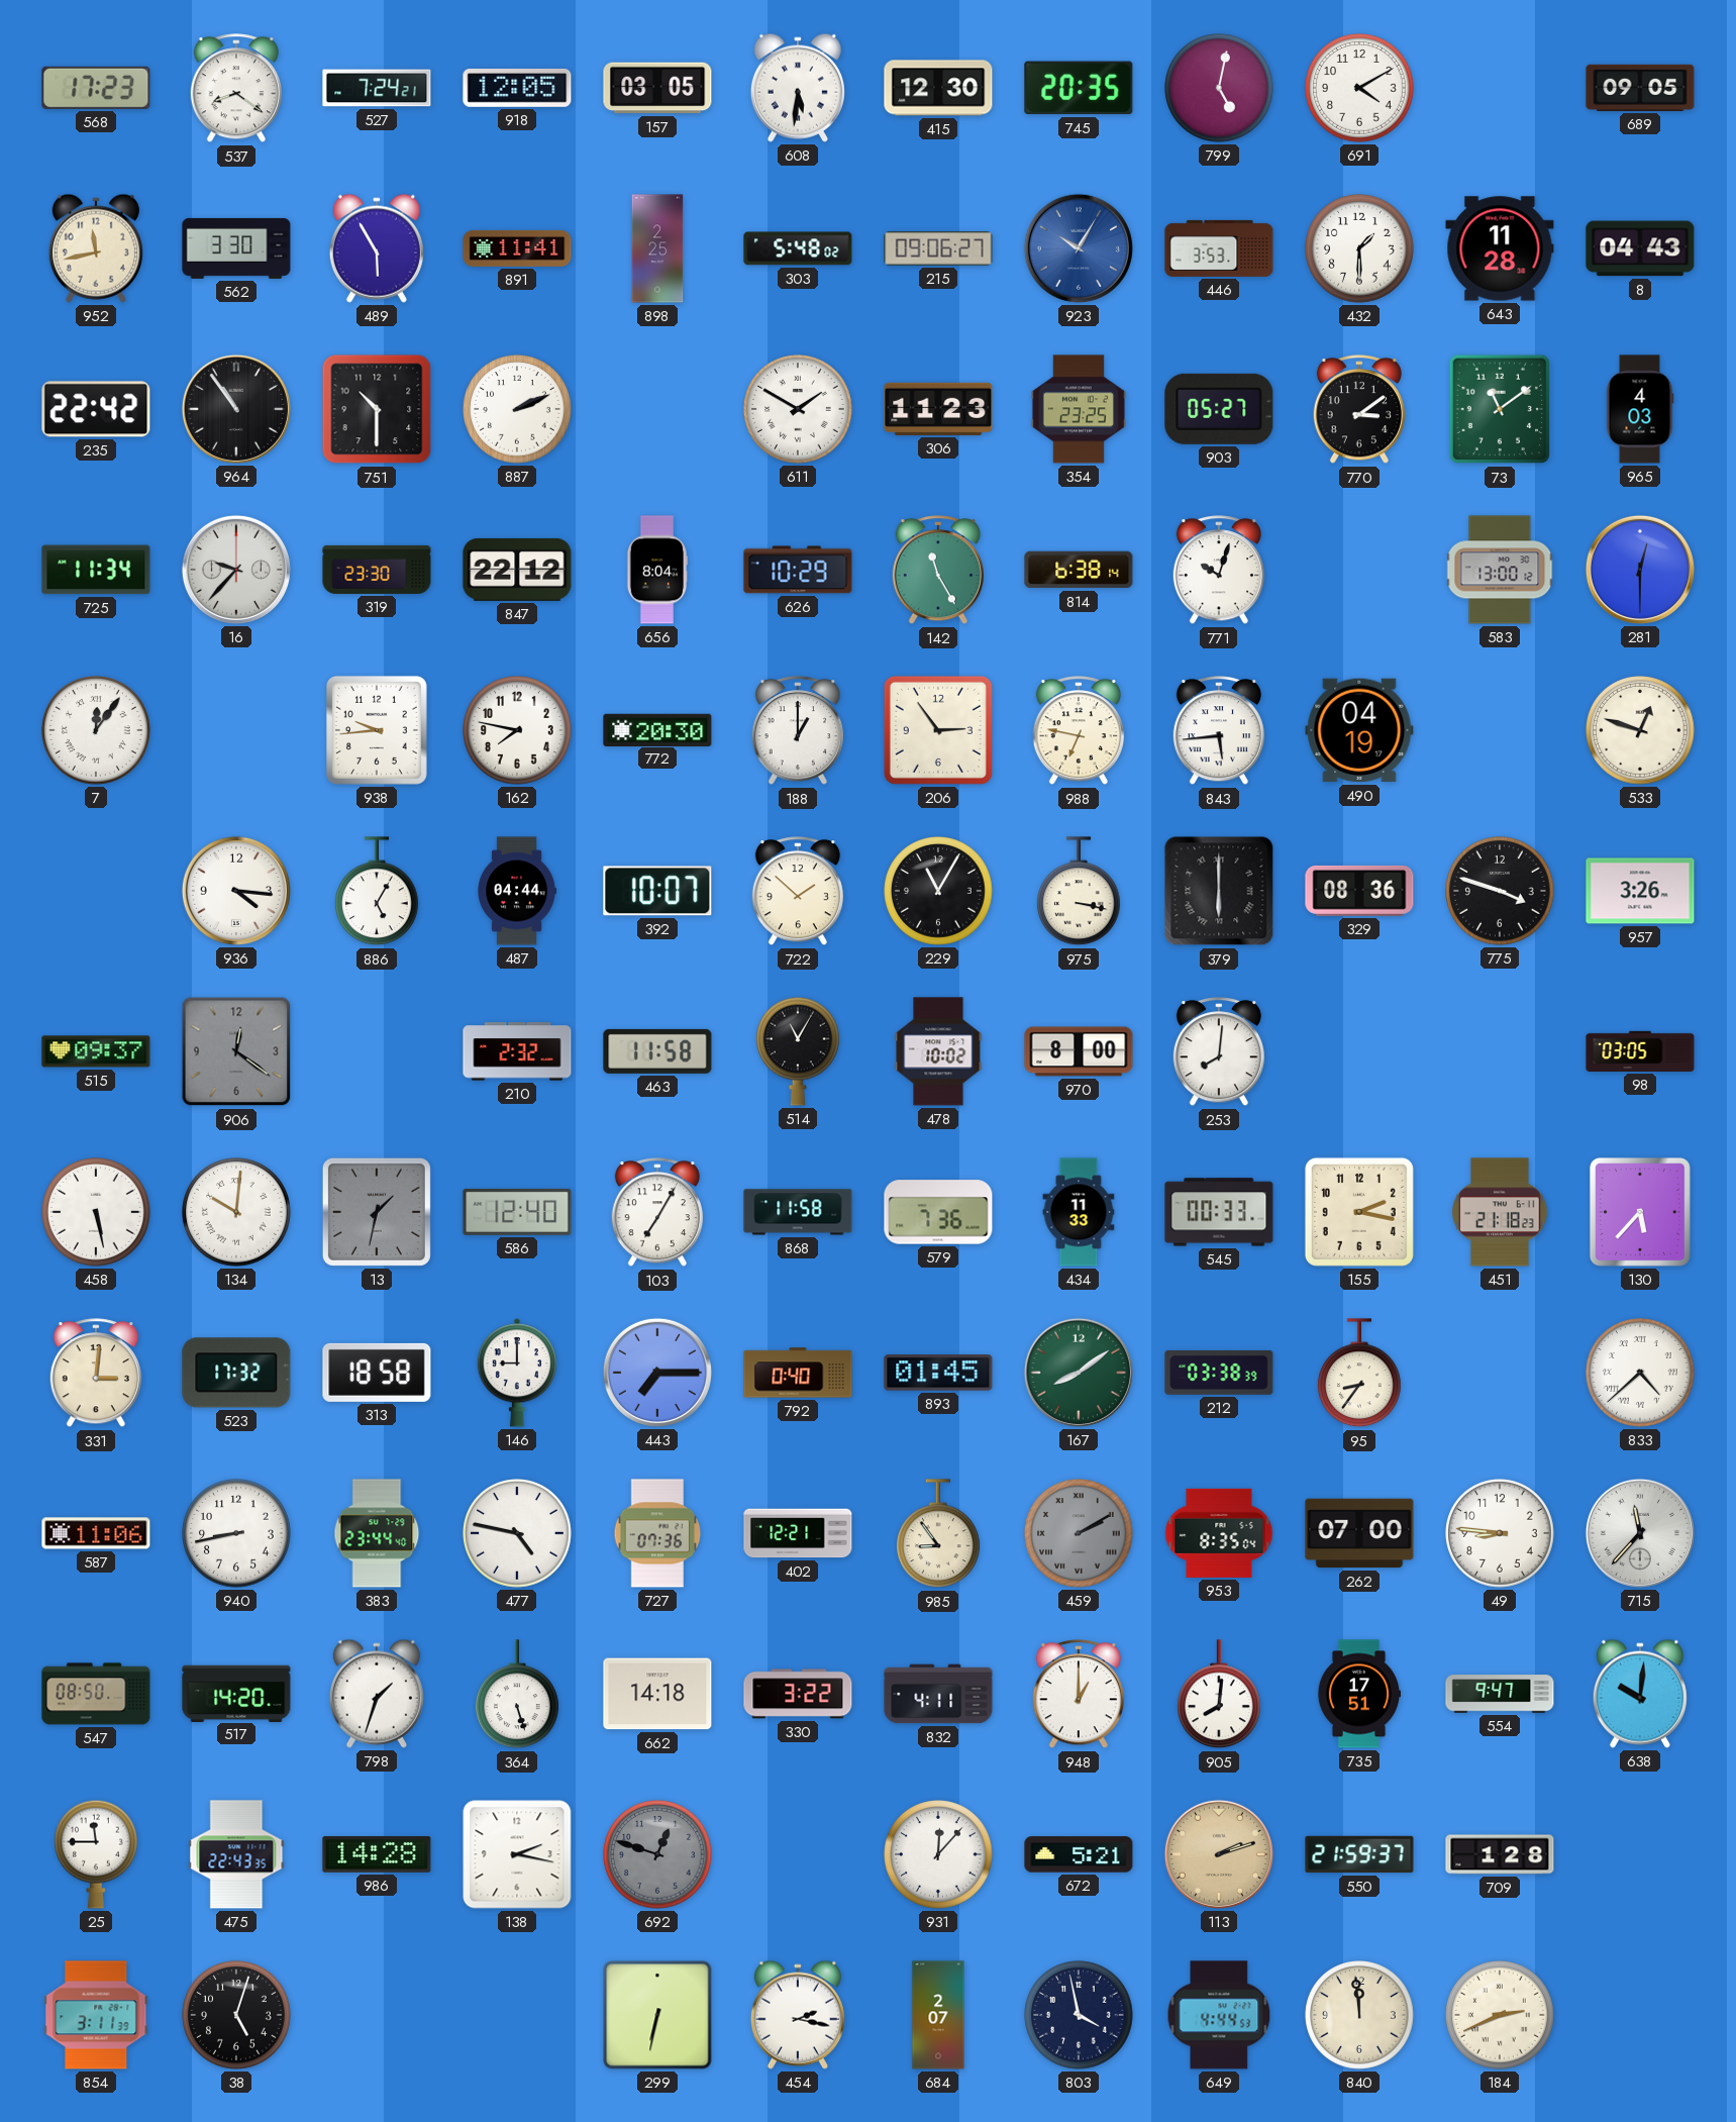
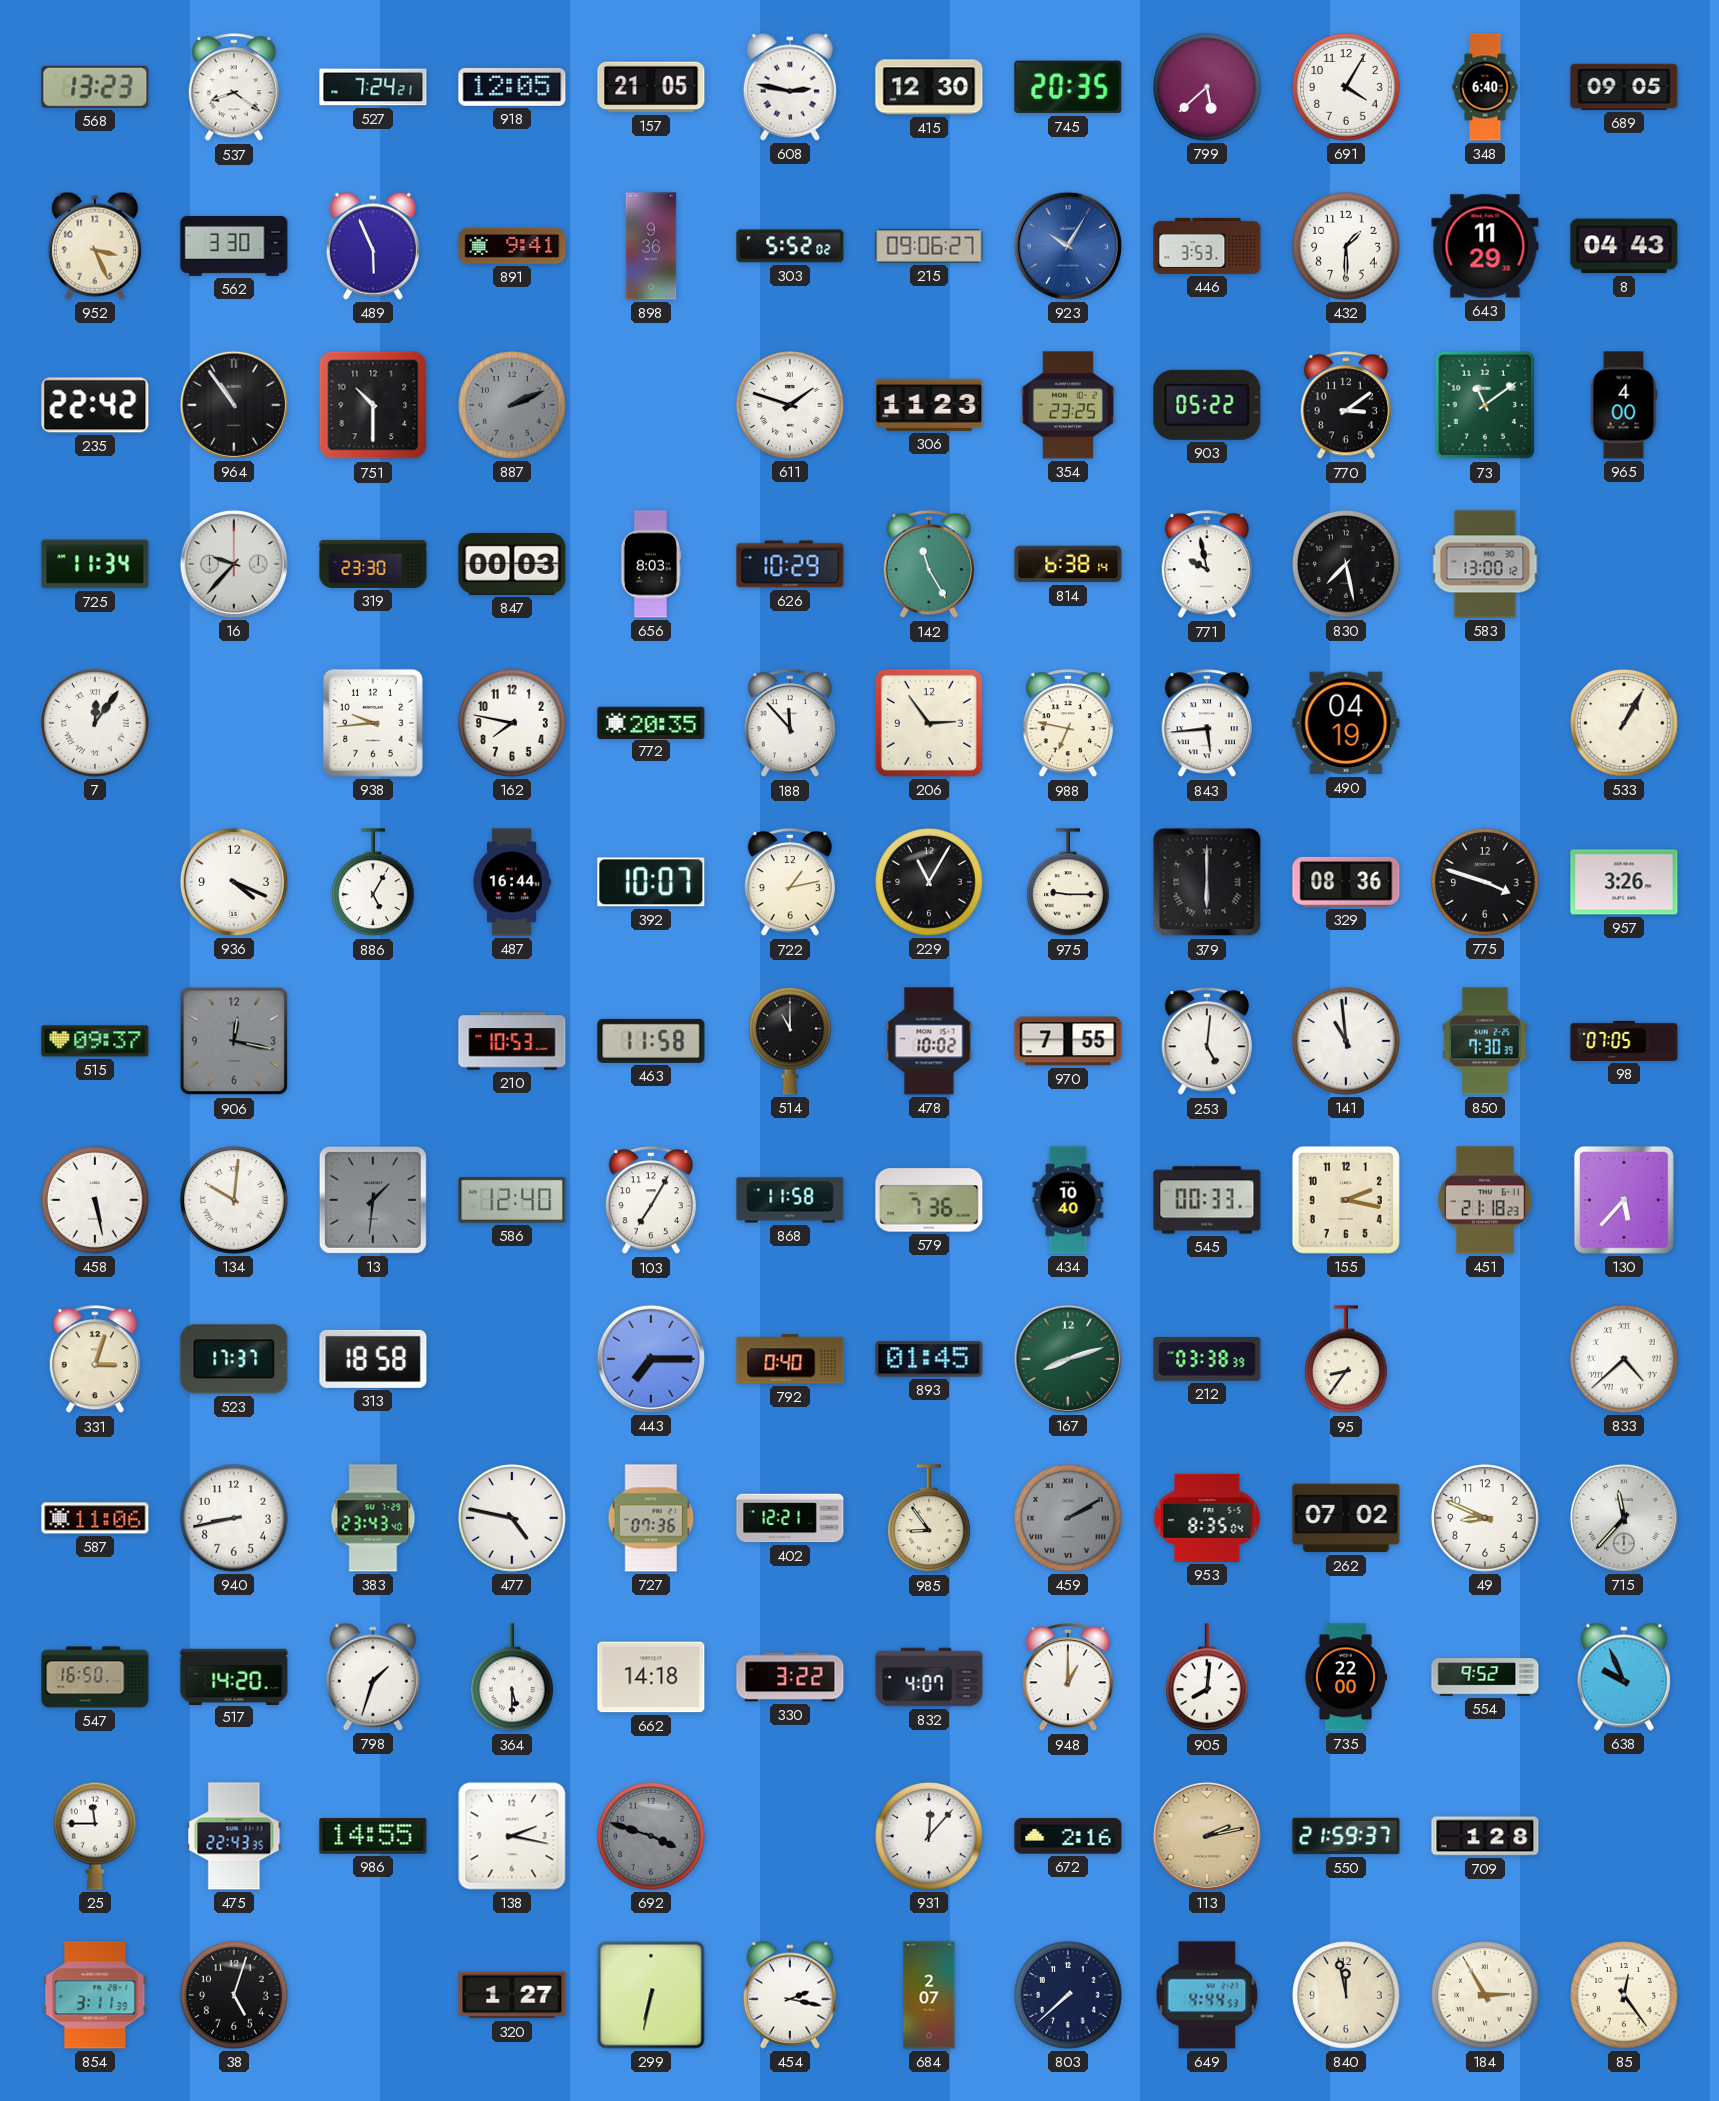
568: 17:23 -> 13:23 (95, 87)
157: 03:05 -> 21:05 (651, 87)
608: 5:31 -> 2:47 (790, 87)
799: 5:02 -> 5:38 (1207, 87)
691: 4:10 -> 4:05 (1346, 87)
348: none -> 6:40 (1485, 87)
952: 11:43 -> 3:26 (95, 246)
489: 5:55 -> 5:56 (373, 246)
891: 11:41 -> 9:41 (512, 246)
898: 2:25 -> 9:36 (651, 246)
303: 5:48 -> 5:52 (790, 246)
643: 11:28 -> 11:29 (1485, 246)
887 dial: white -> grey (512, 405)
611: 1:50 -> 1:48 (790, 405)
903: 05:27 -> 05:22 (1207, 405)
965: 4:03 -> 4:00 (1624, 405)
847: 22:12 -> 00:03 (512, 564)
656: 8:04 -> 8:03 (651, 564)
771: 10:03 -> 9:58 (1207, 565)
830: none -> 7:28 (1346, 564)
281: 12:30 -> none (1640, 570)
772: 20:30 -> 20:35 (651, 722)
188: 1:00 -> 11:53 (790, 724)
533: 12:48 -> 1:05 (1624, 723)
936: 4:16 -> 4:19 (234, 882)
487: 04:44 -> 16:44 (512, 882)
722: 1:52 -> 1:13 (790, 883)
975: 3:17 -> 9:15 (1069, 883)
906: 12:21 -> 12:17 (234, 1041)
210: 2:32 -> 10:53 (512, 1041)
514: 11:05 -> 11:00 (791, 1041)
970: 8:00 -> 7:55 (1068, 1041)
253: 8:01 -> 5:01 (1207, 1042)
141: none -> 10:59 (1346, 1041)
850: none -> 7:30 (1485, 1041)
98: 03:05 -> 07:05 (1624, 1041)
13: 1:32 -> 1:31 (373, 1200)
434: 11:33 -> 10:40 (1068, 1200)
331: 3:01 -> 3:03 (95, 1360)
523: 17:32 -> 17:37 (234, 1359)
146: 9:00 -> none (516, 1373)
167: 8:09 -> 8:12 (1068, 1359)
383: 23:44 -> 23:43 (373, 1518)
262: 07:00 -> 07:02 (1346, 1518)
49: 8:46 -> 8:49 (1485, 1518)
547: 08:50 -> 16:50 (95, 1677)
364: 5:27 -> 5:30 (513, 1678)
832: 4:11 -> 4:07 (929, 1677)
735: 17:51 -> 22:00 (1346, 1677)
554: 9:47 -> 9:52 (1485, 1677)
638: 10:01 -> 9:56 (1624, 1677)
986: 14:28 -> 14:55 (373, 1837)
692: 12:48 -> 3:48 (651, 1836)
672: 5:21 -> 2:16 (1068, 1836)
113: 2:12 -> 2:13 (1207, 1836)
320: none -> 1:27 (512, 1995)
803: 3:58 -> 7:38 (1068, 1995)
840: 11:59 -> 11:58 (1346, 1995)
184: 2:41 -> 2:55 (1485, 1995)
85: none -> 12:24 (1624, 1995)
